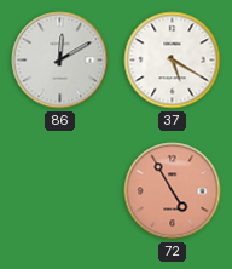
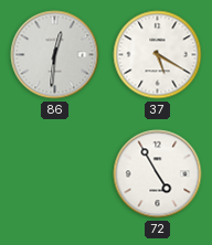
86: 12:10 -> 12:31 (55, 55)
72 dial: salmon -> white (158, 174)
